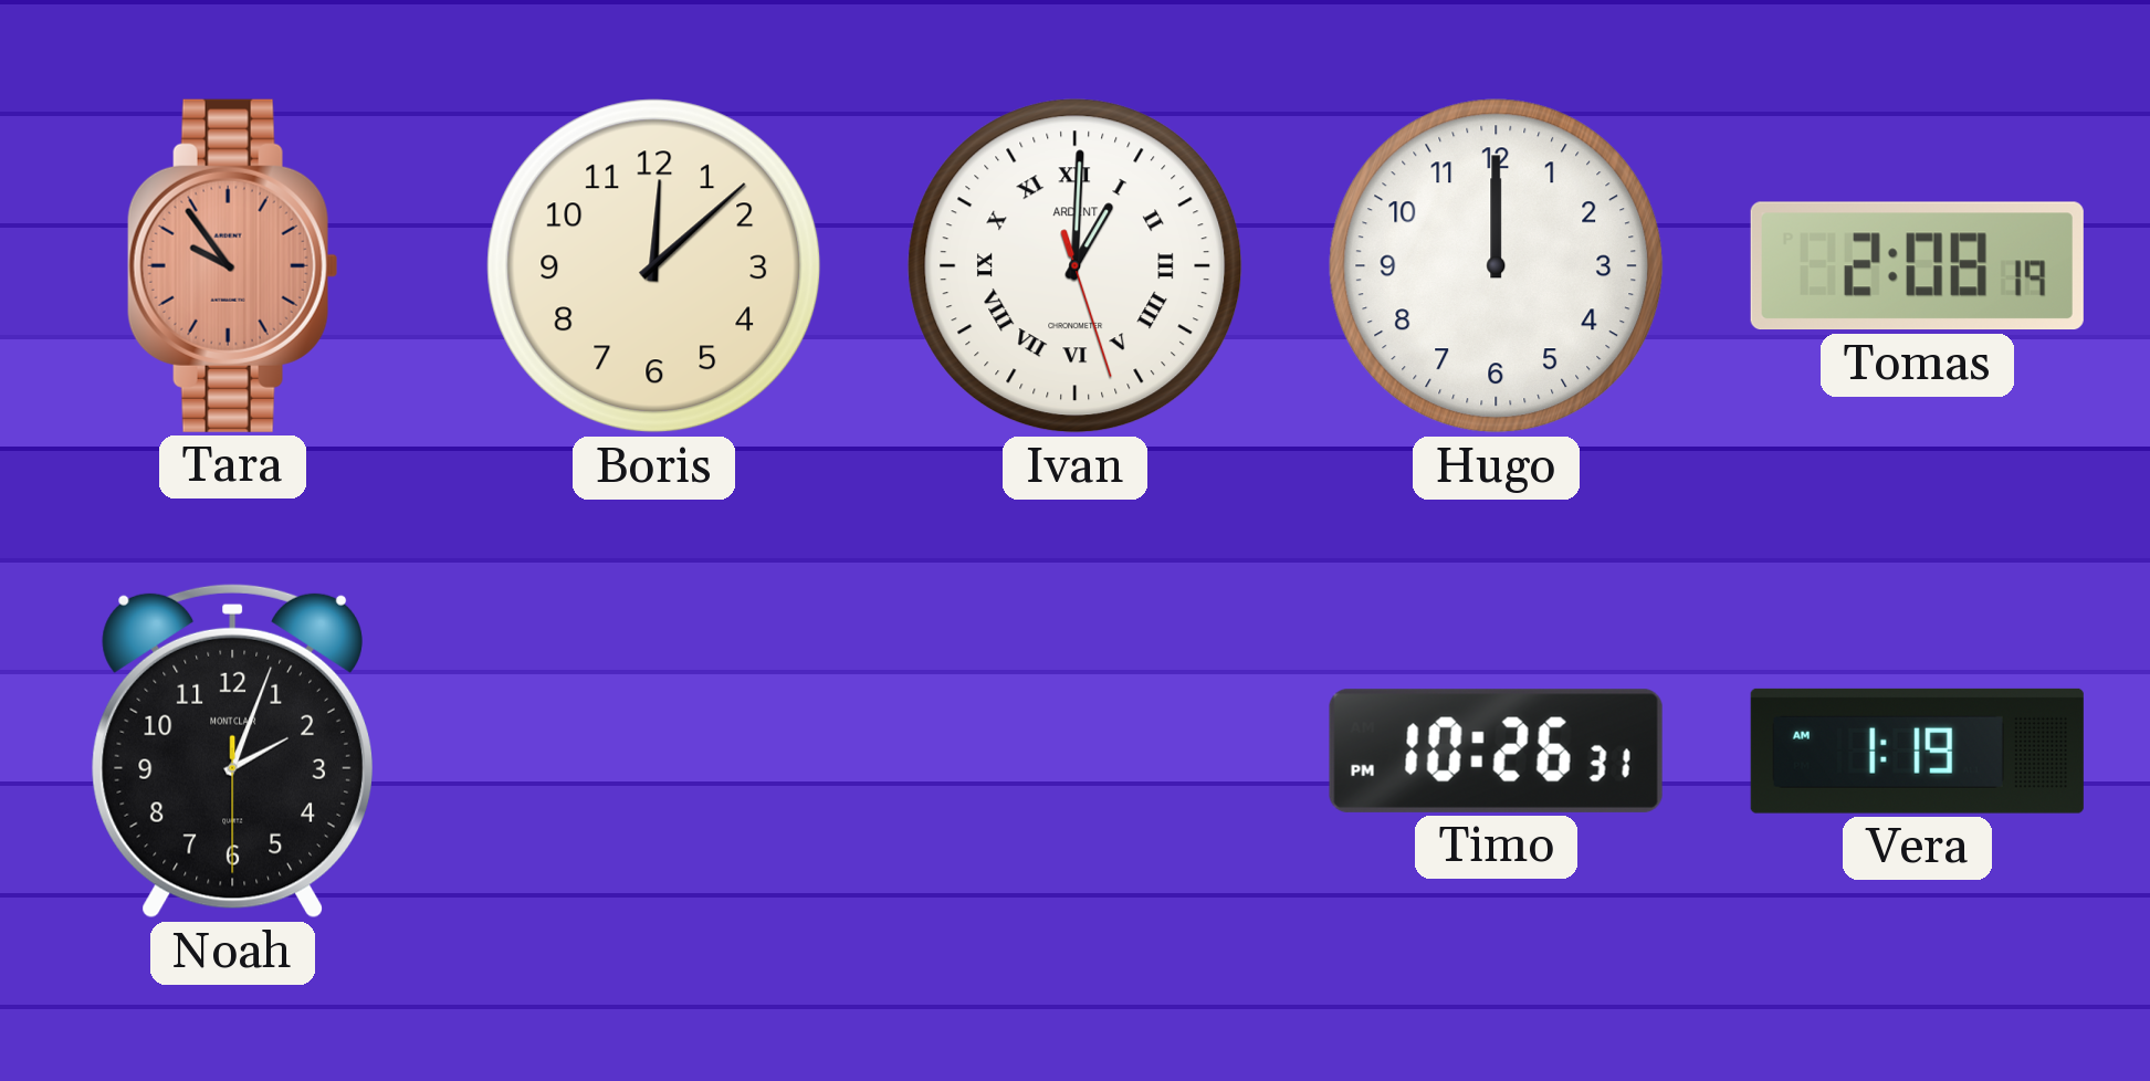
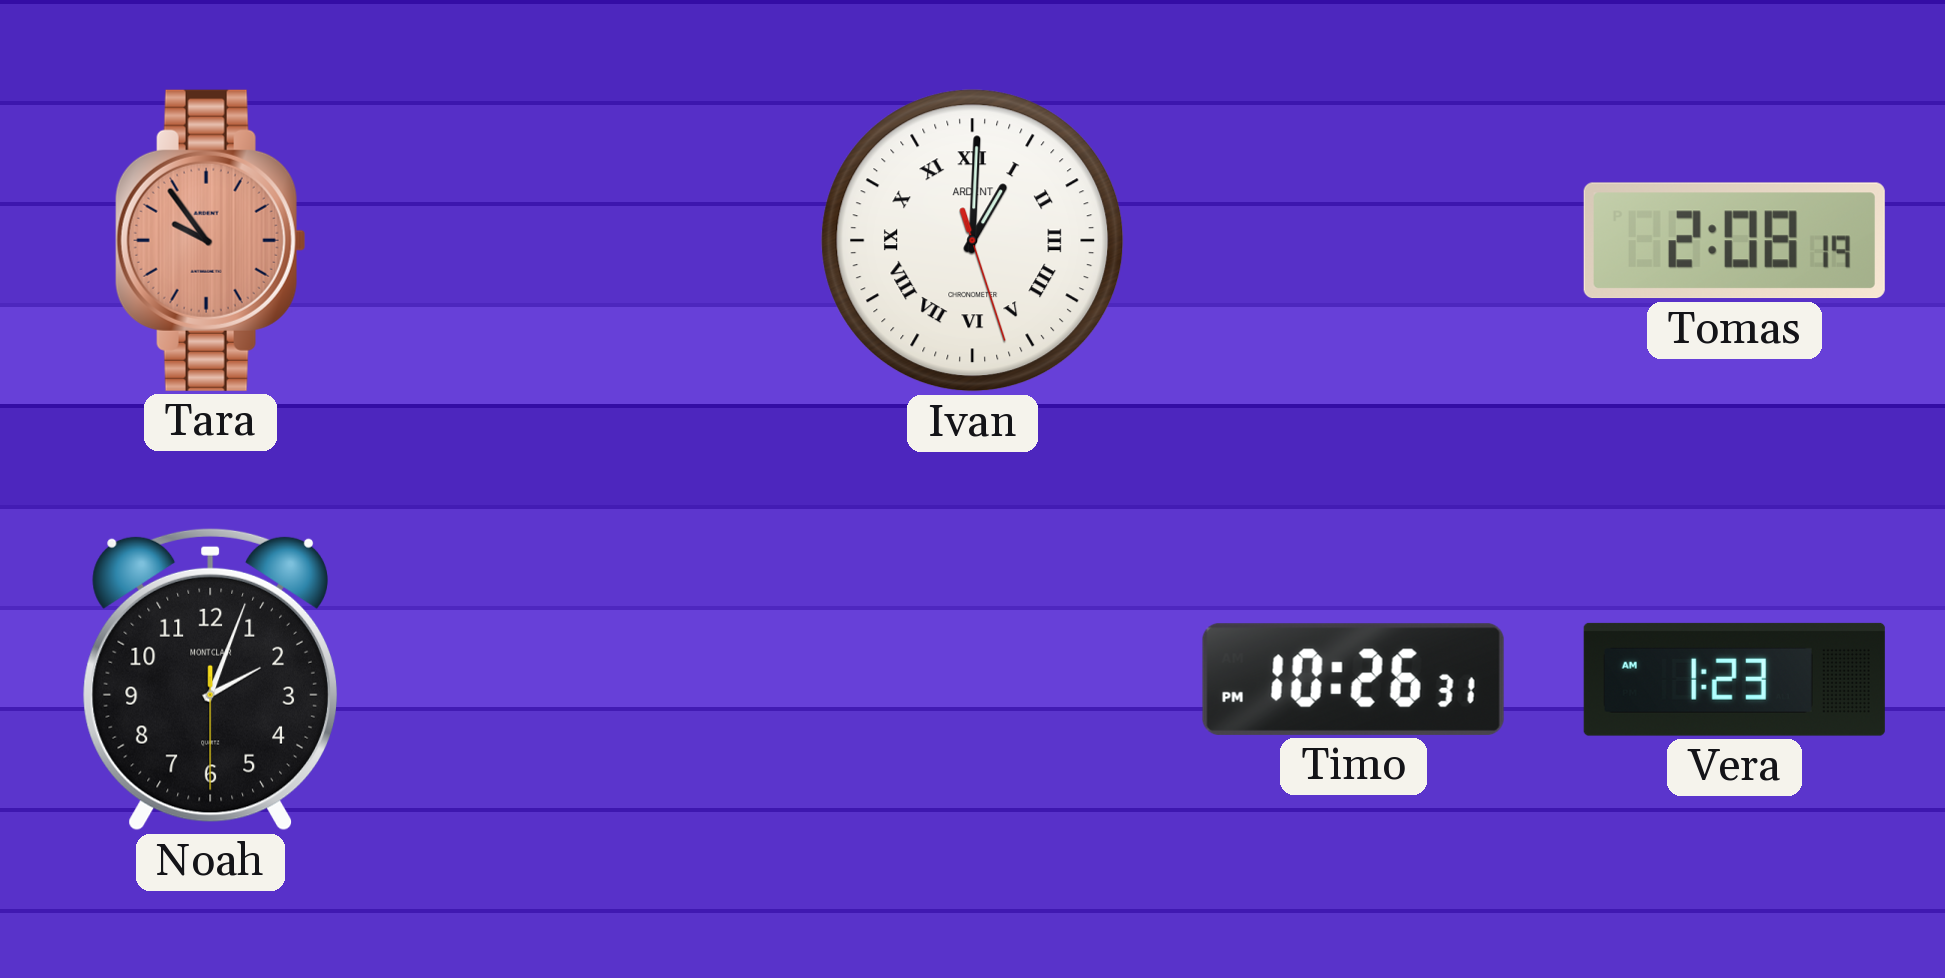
Boris: 12:08 -> none (654, 266)
Hugo: 12:00 -> none (1497, 266)
Vera: 1:19 -> 1:23 (1734, 679)
